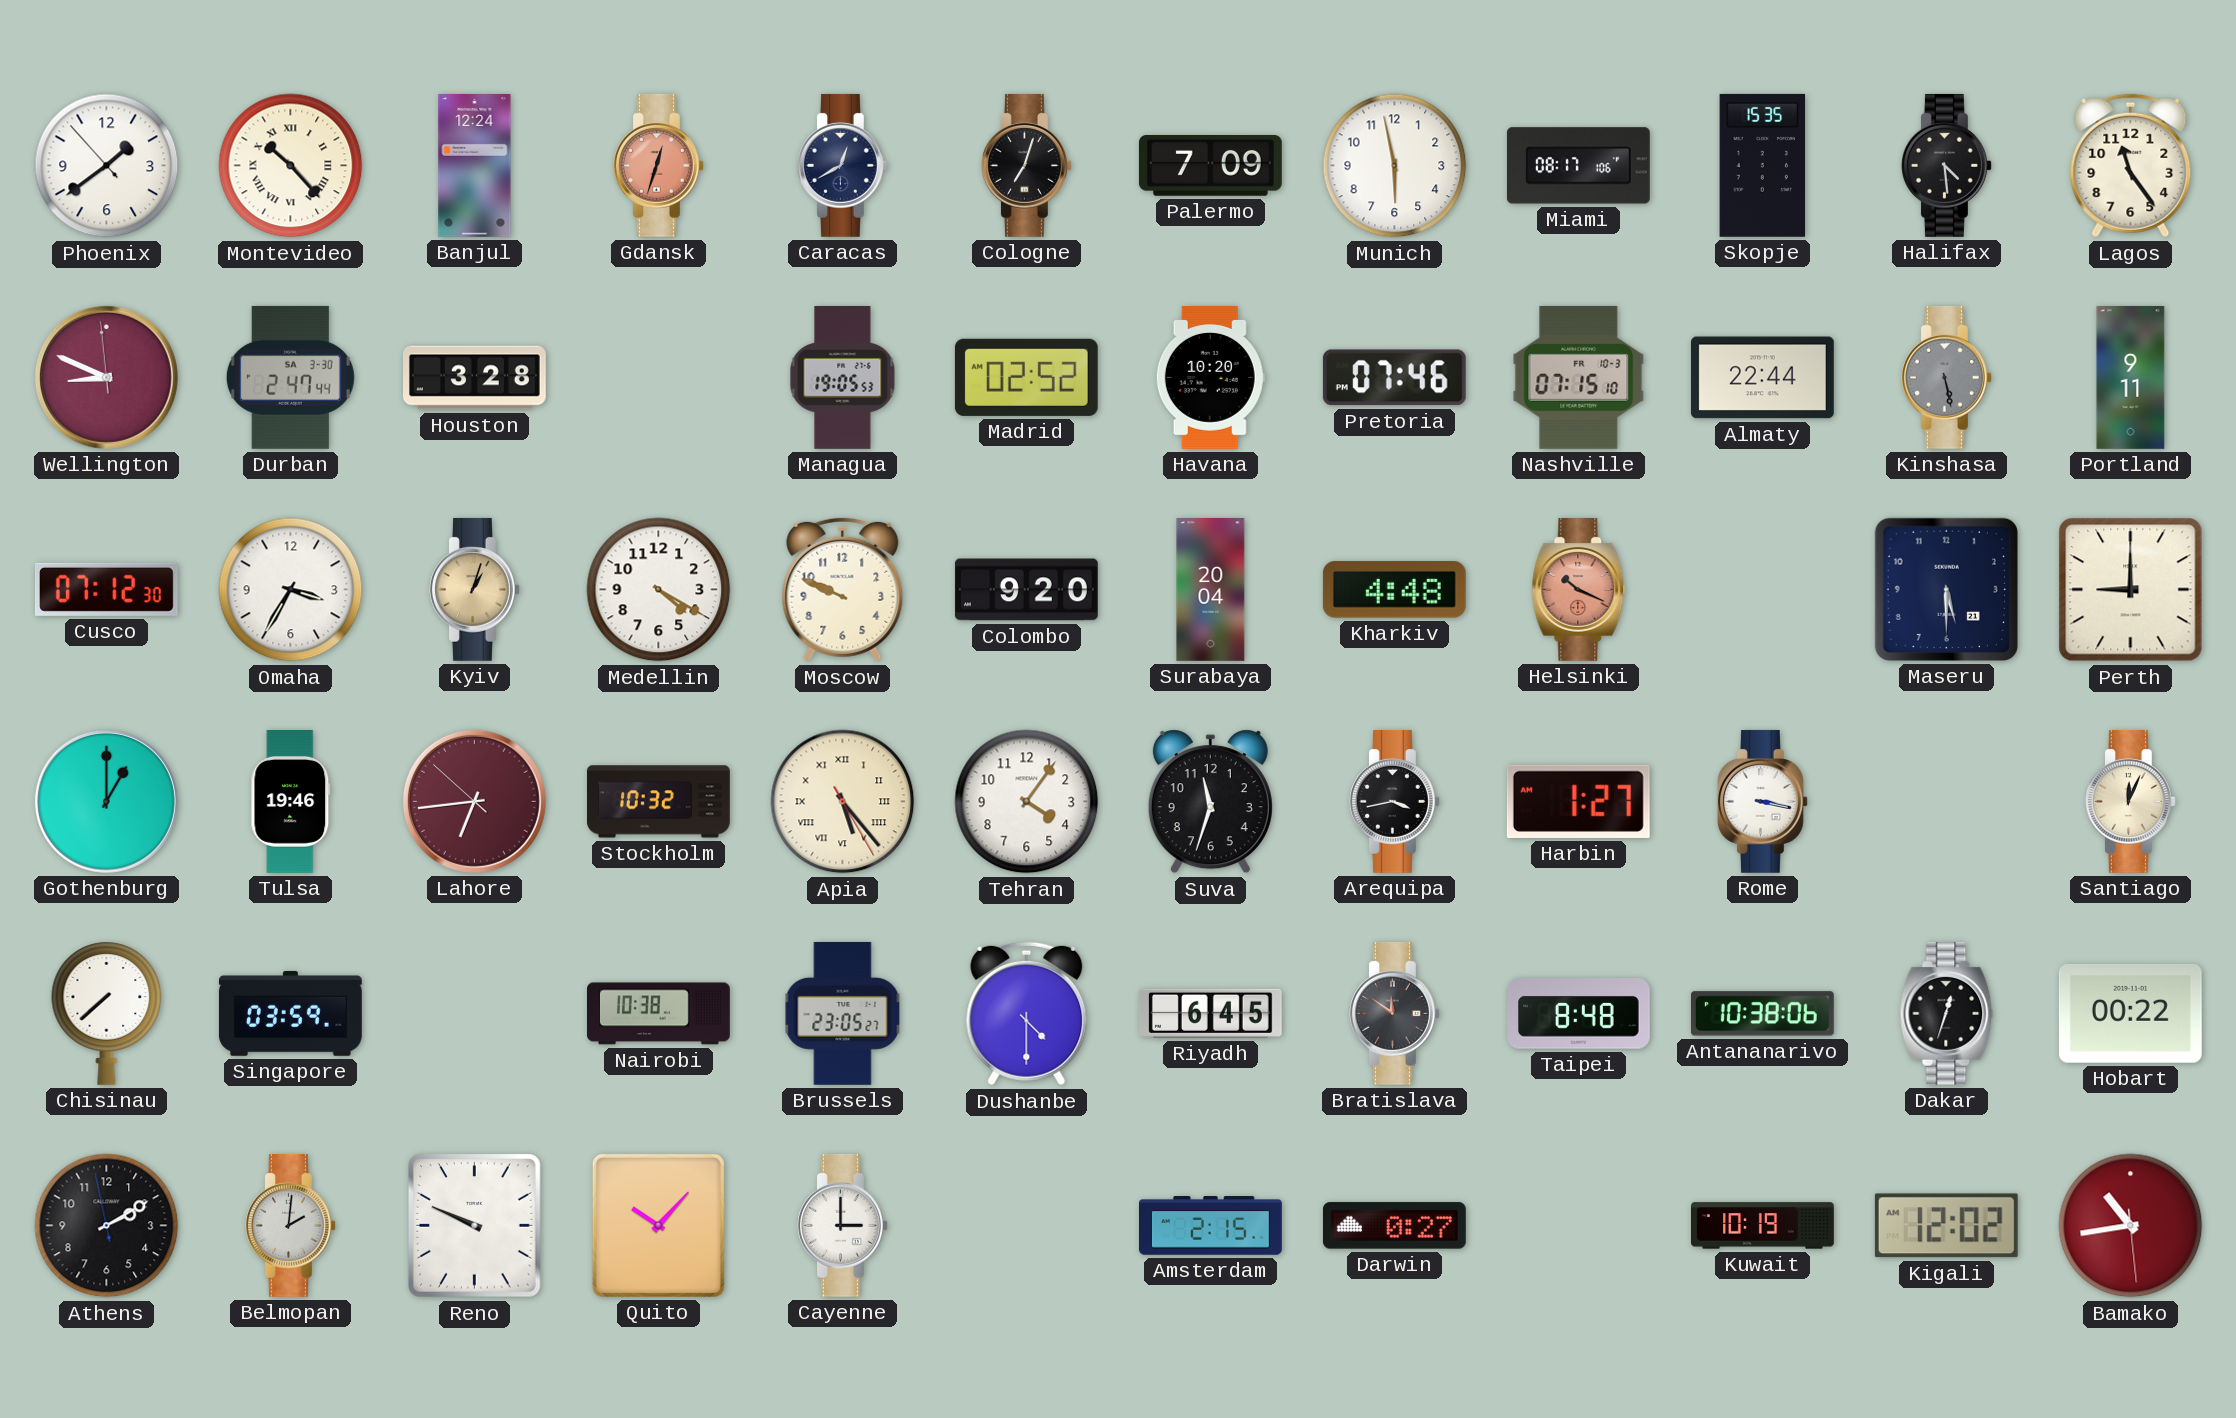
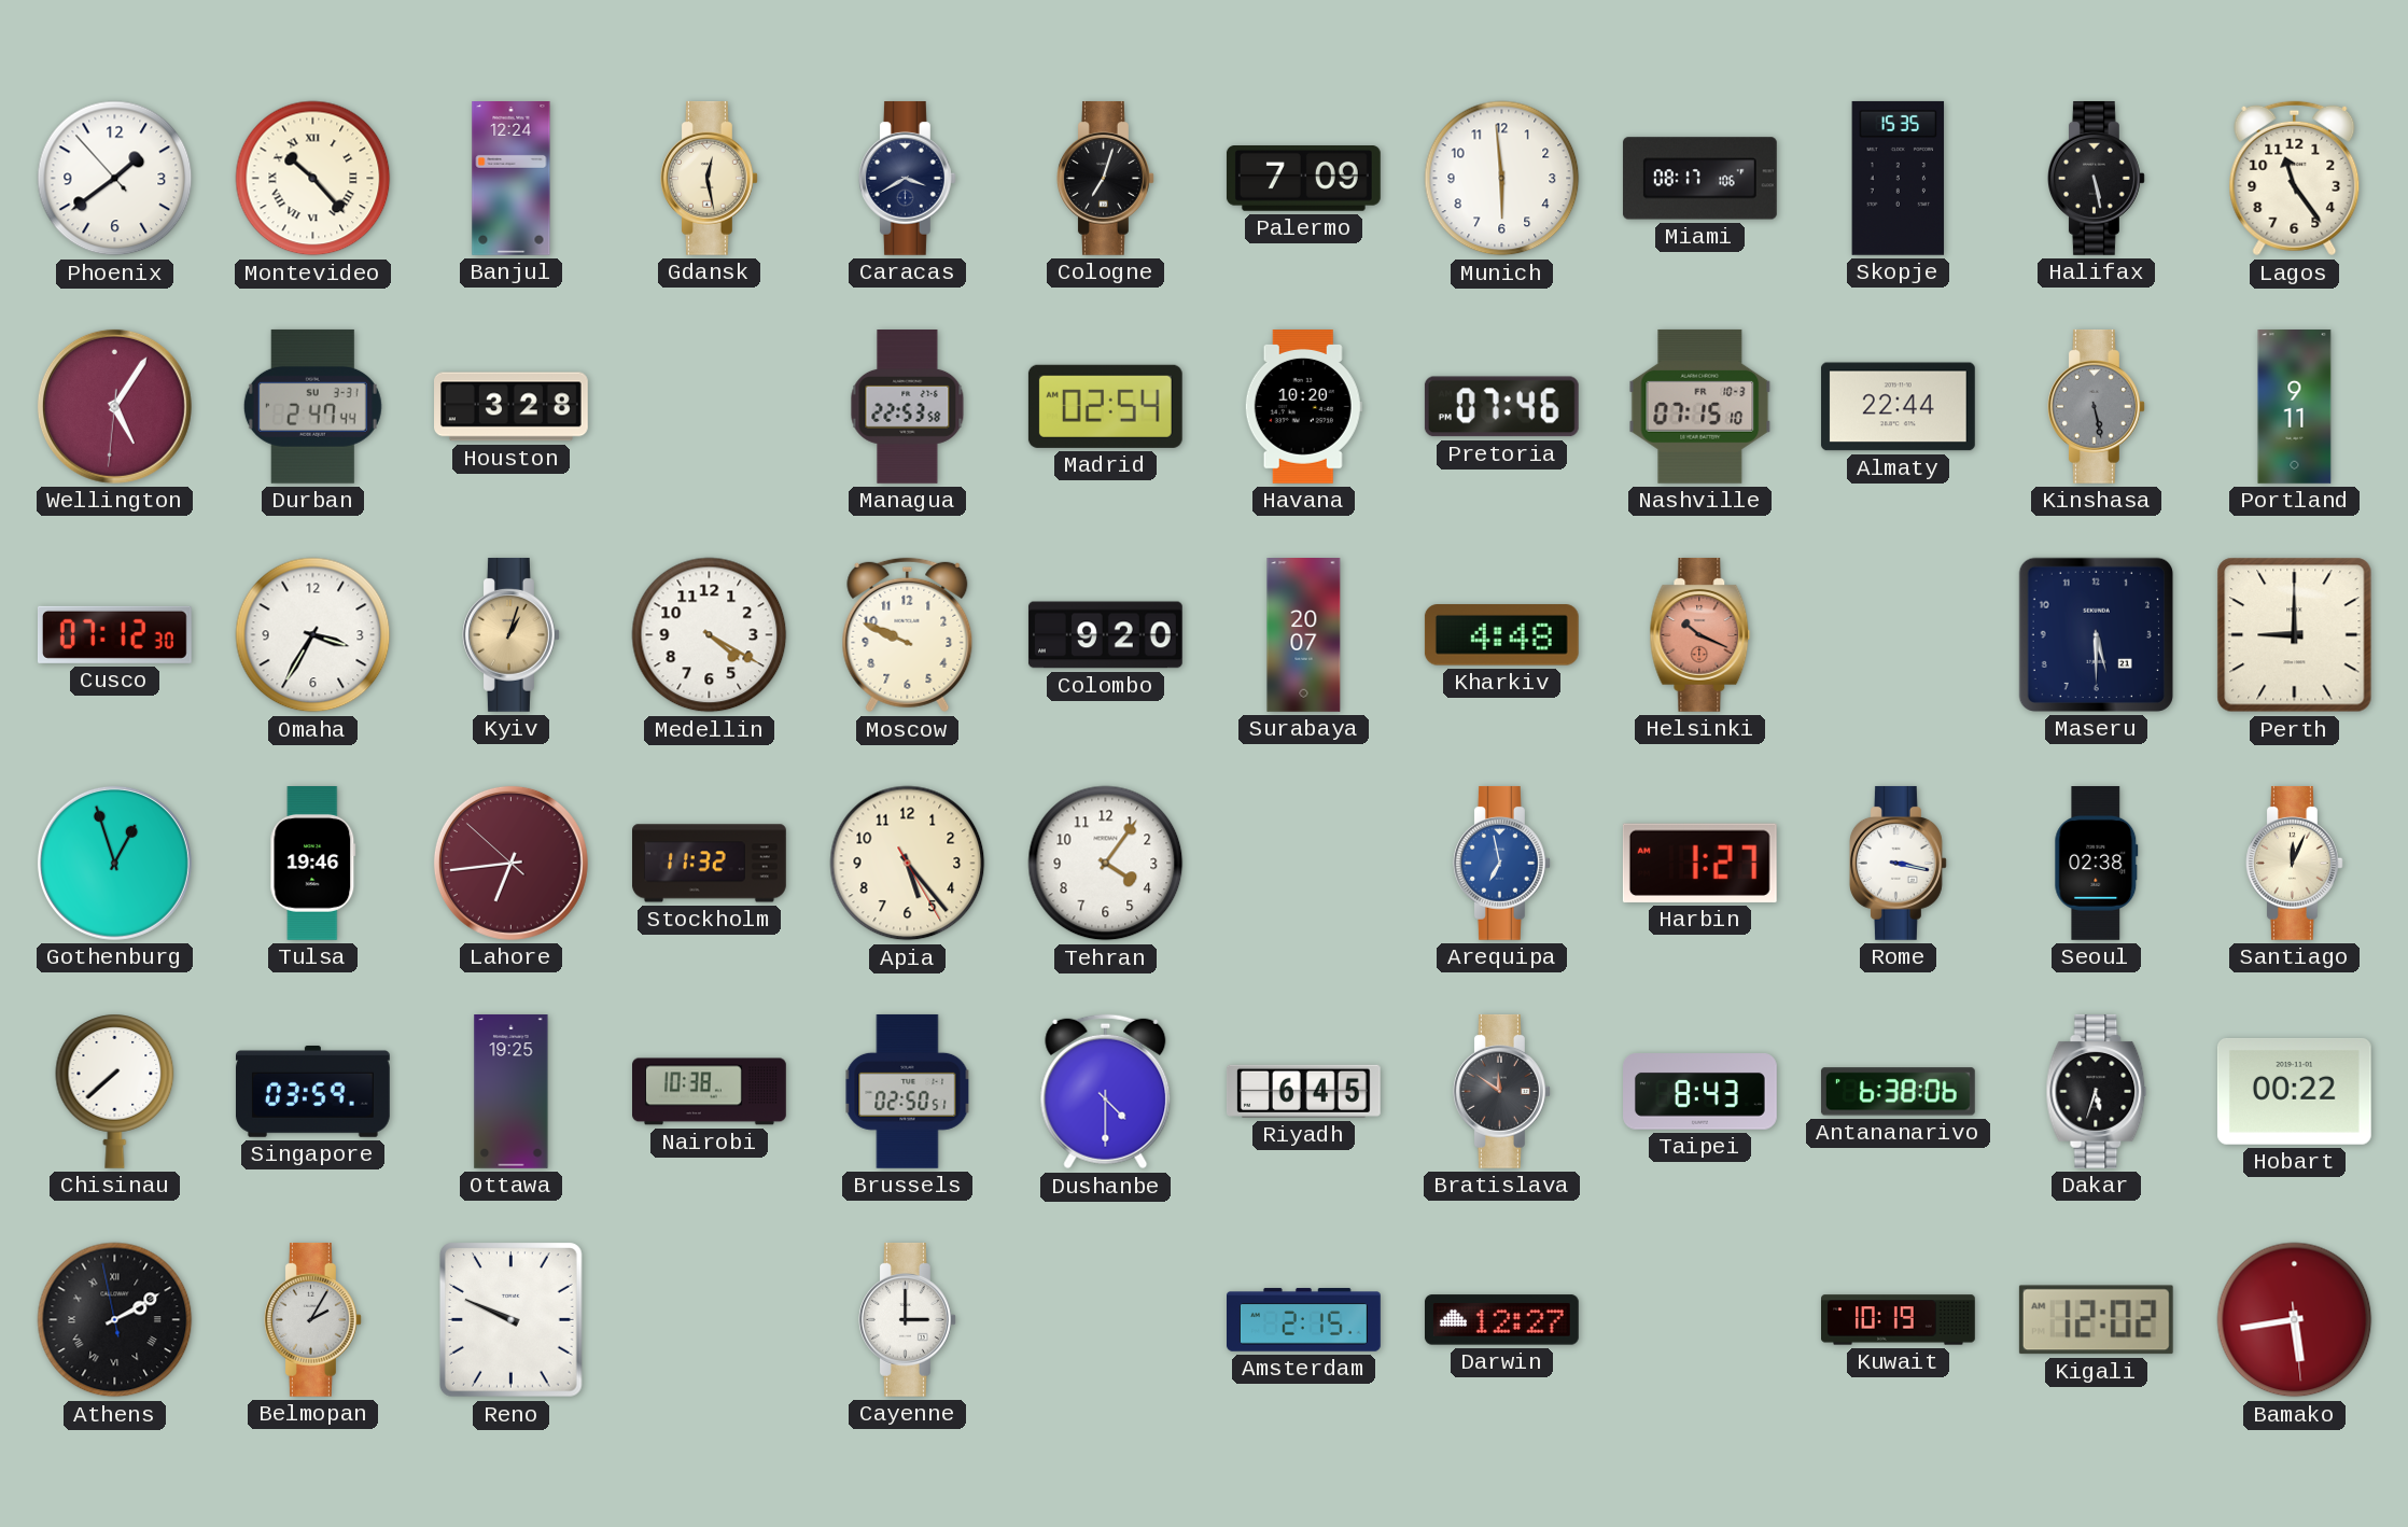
Gdansk: 12:33 -> 12:28 (709, 178)
Gdansk dial: salmon -> cream (709, 178)
Caracas: 12:40 -> 3:40 (907, 178)
Munich: 5:58 -> 5:59 (1502, 179)
Halifax: 4:29 -> 5:28 (2096, 178)
Wellington: 8:48 -> 5:05 (114, 406)
Durban date: SA 3-30 -> SU 3-31 (312, 406)
Managua: 19:05 -> 22:53 (908, 407)
Madrid: 02:52 -> 02:54 (1105, 406)
Surabaya: 20:04 -> 20:07 (1304, 635)
Gothenburg: 1:00 -> 12:57 (114, 863)
Stockholm: 10:32 -> 11:32 (710, 864)
Apia numerals: Roman -> Arabic (908, 864)
Suva: 11:33 -> none (1210, 802)
Arequipa: 3:43 -> 6:58 (1501, 863)
Arequipa dial: black -> blue (1501, 863)
Seoul: none -> 02:38 (2097, 864)
Ottawa: none -> 19:25 (512, 1092)
Brussels: 23:05 -> 02:50 (908, 1091)
Taipei: 8:48 -> 8:43 (1700, 1092)
Antananarivo: 10:38 -> 6:38 (1898, 1092)
Dakar: 12:33 -> 5:33 (2097, 1091)
Athens numerals: Arabic -> Roman (115, 1320)
Belmopan: 2:01 -> 2:05 (312, 1319)
Quito: 10:07 -> none (658, 1225)
Darwin: 0:27 -> 12:27 (1501, 1320)
Bamako: 10:43 -> 5:43 (2295, 1320)
